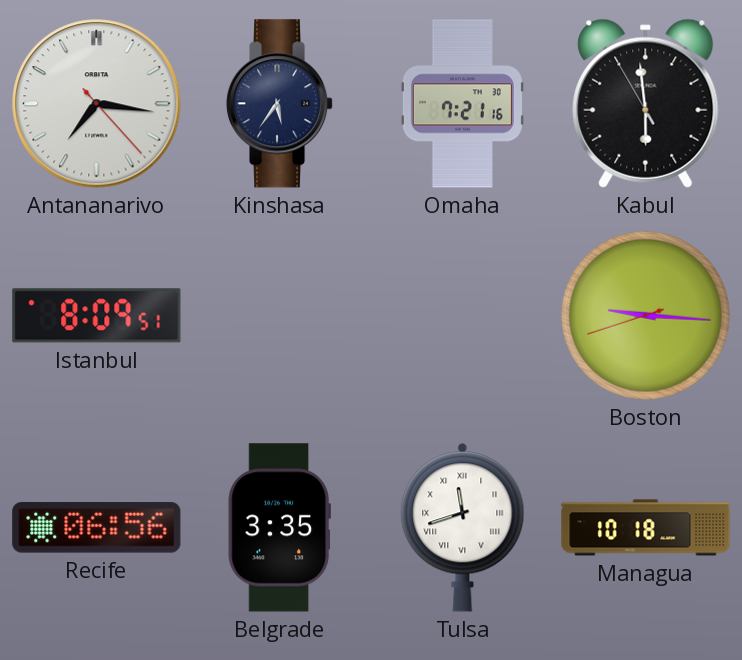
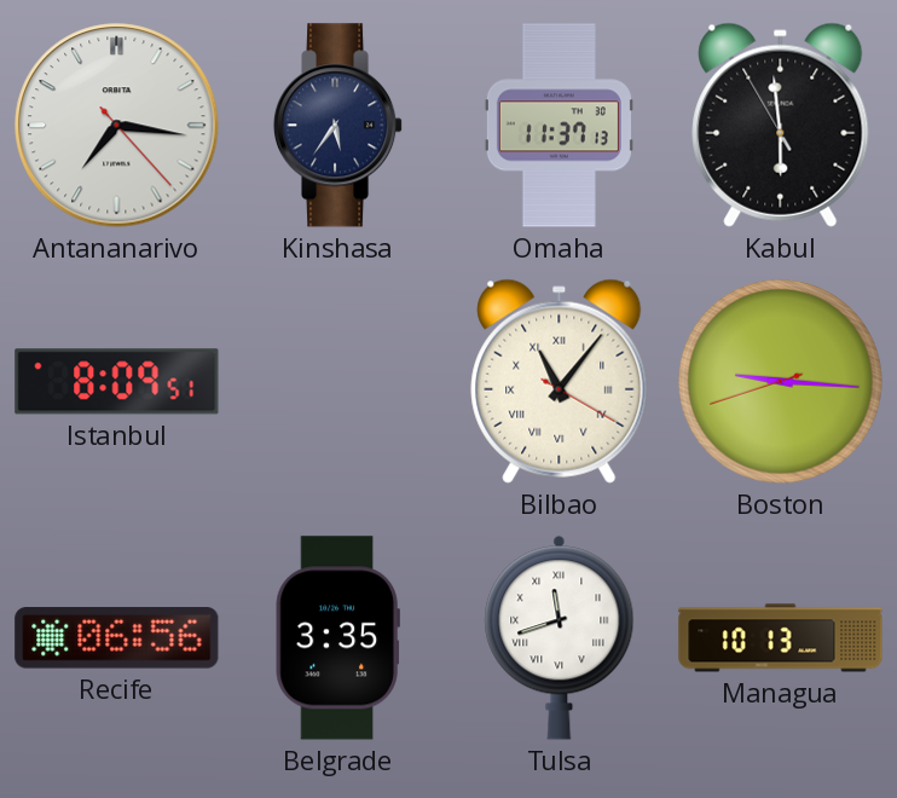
Omaha: 7:21 -> 11:37 (559, 126)
Bilbao: none -> 11:06 (560, 381)
Managua: 10:18 -> 10:13 (781, 638)
